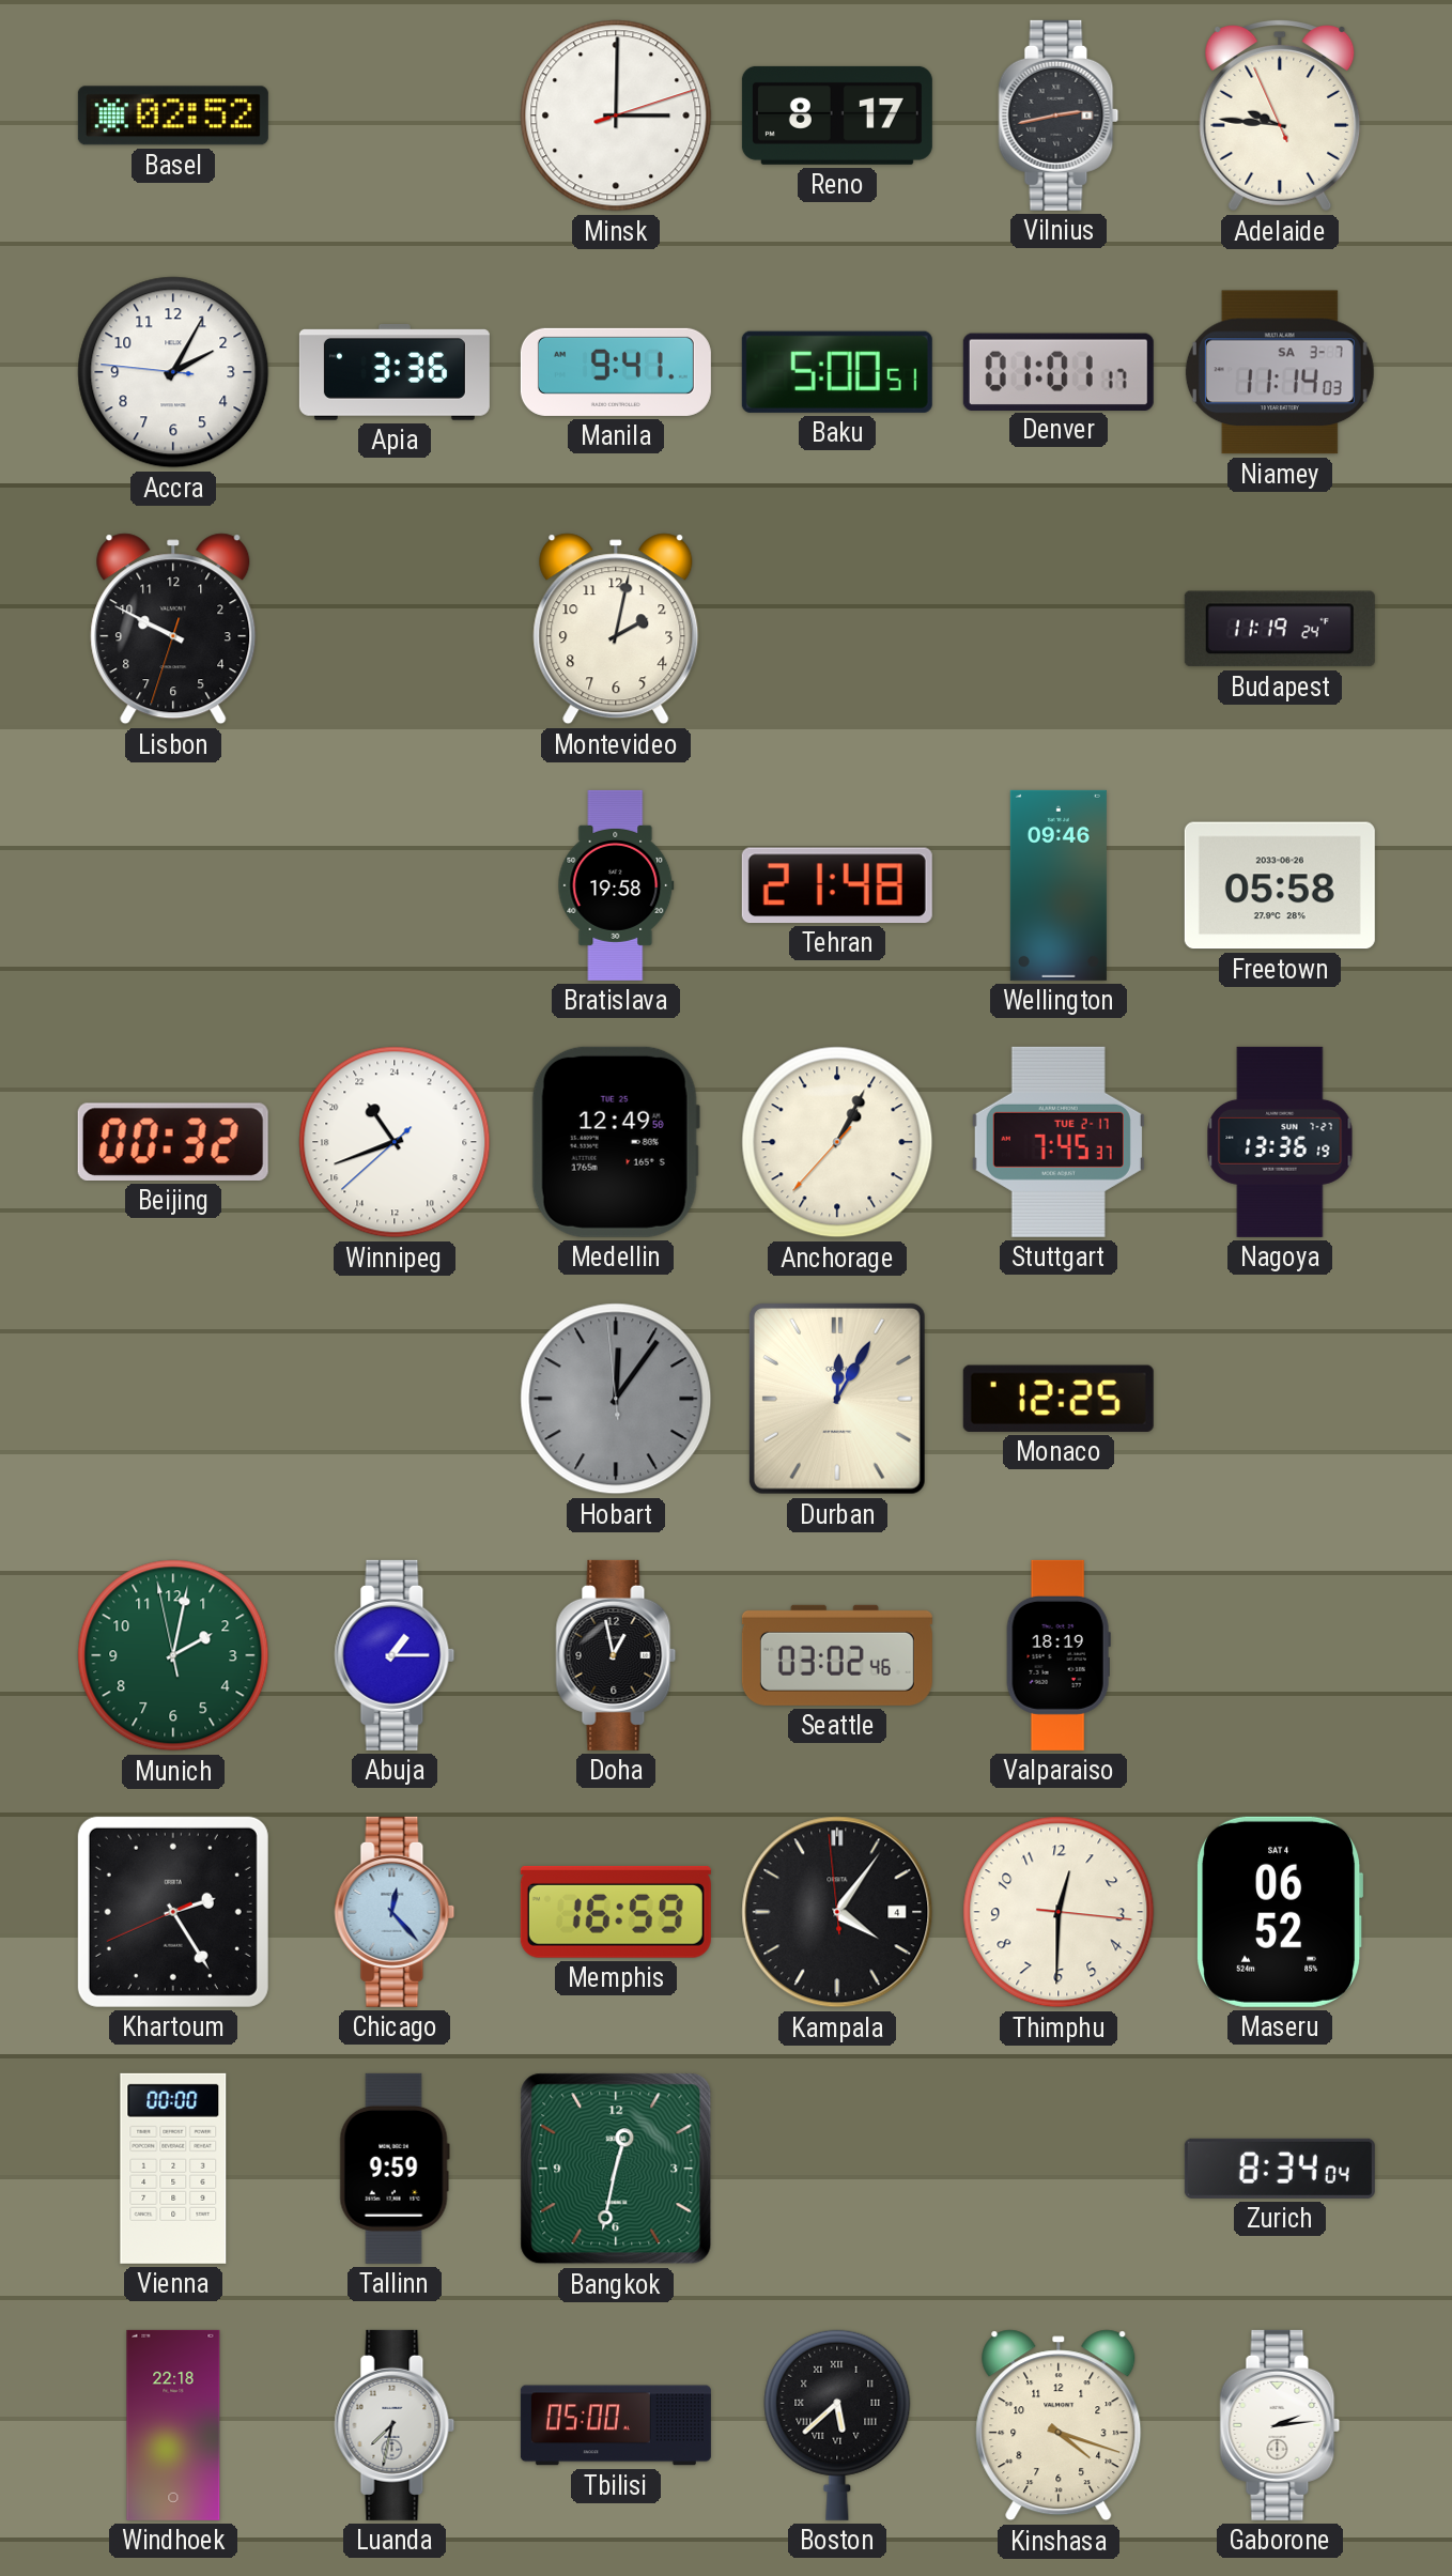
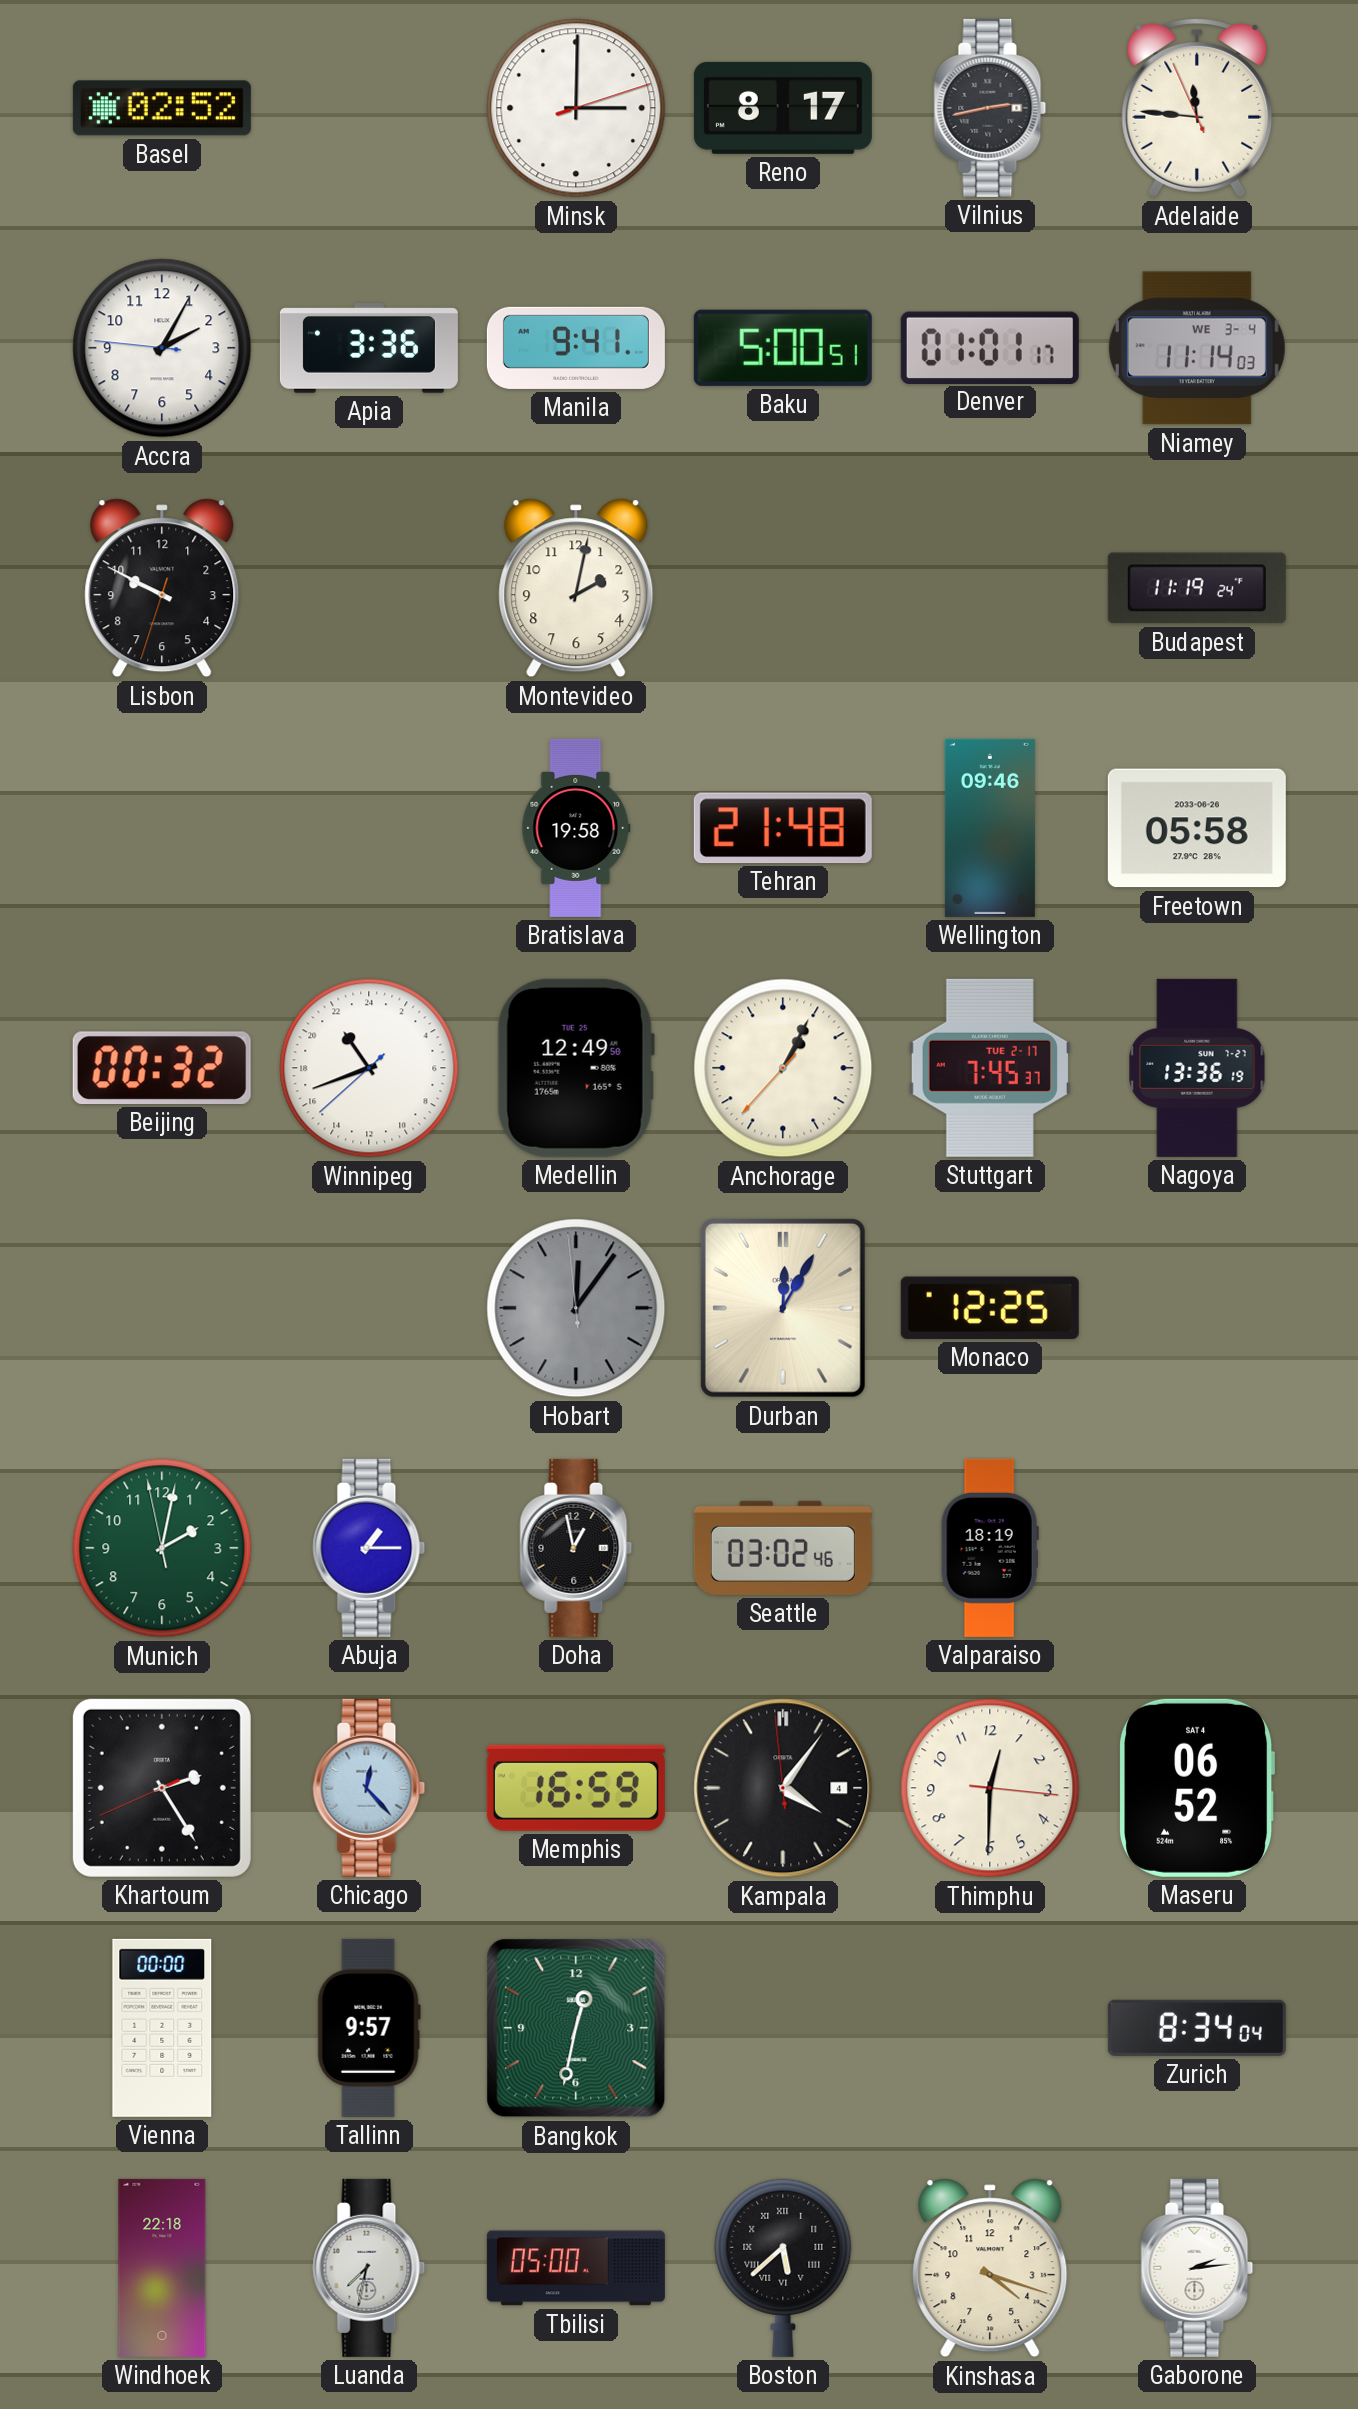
Adelaide: 9:45 -> 11:45 (1197, 108)
Niamey date: SA 3-7 -> WE 3-4 (1197, 348)
Tallinn: 9:59 -> 9:57 (369, 2028)
